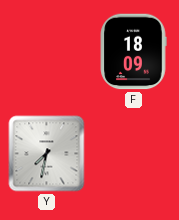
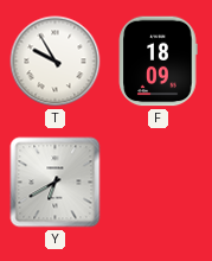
T: none -> 9:55 (56, 62)
Y: 7:32 -> 6:40 (56, 183)
